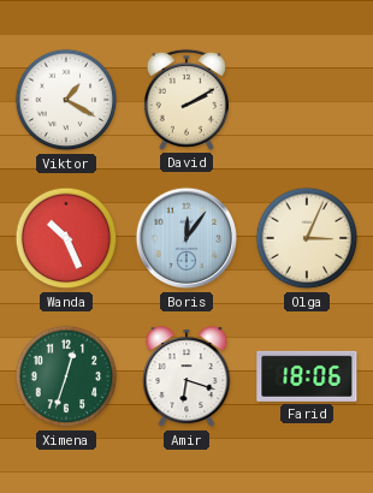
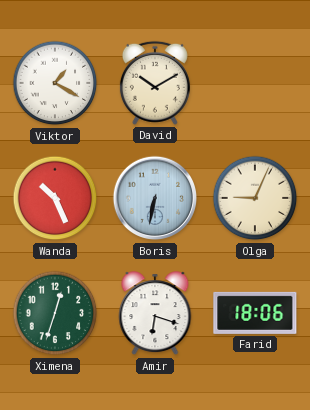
David: 2:10 -> 10:10 (155, 83)
Boris: 12:06 -> 6:32 (155, 198)
Olga: 3:04 -> 9:04 (255, 198)
